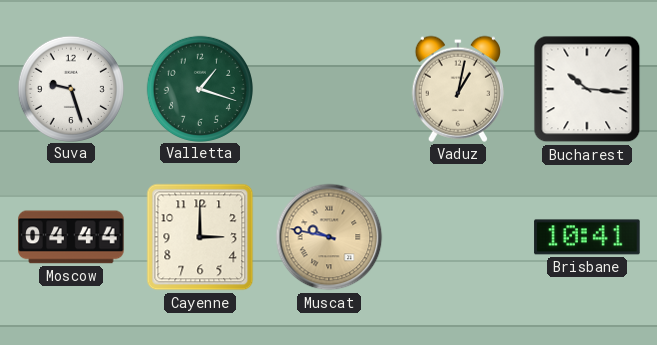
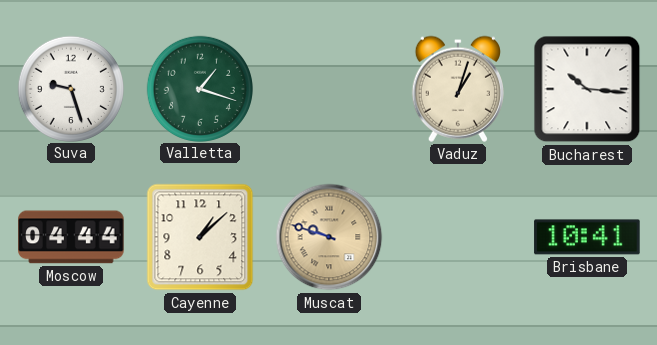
Vaduz: 1:02 -> 1:03 (458, 89)
Cayenne: 3:00 -> 1:08 (200, 237)
Muscat: 9:47 -> 9:48 (329, 237)
